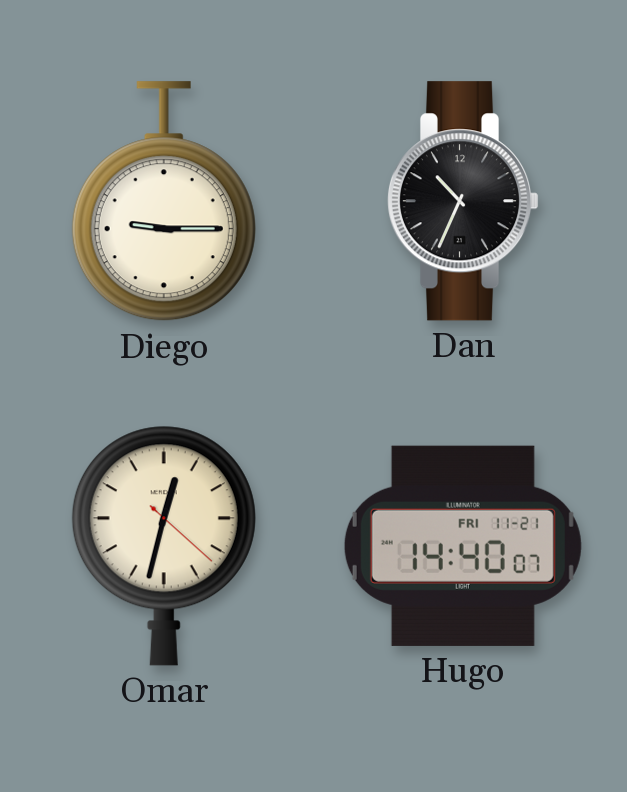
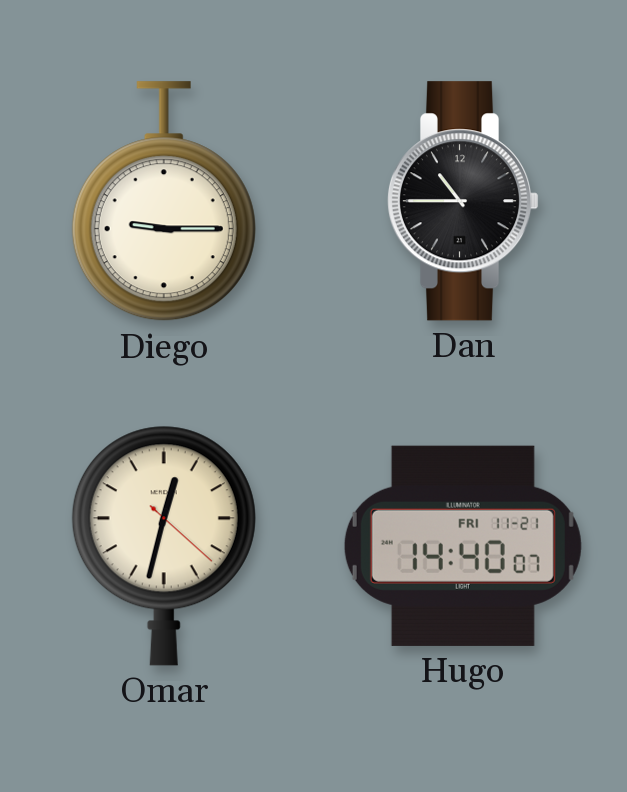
Dan: 10:34 -> 10:45 (463, 201)
